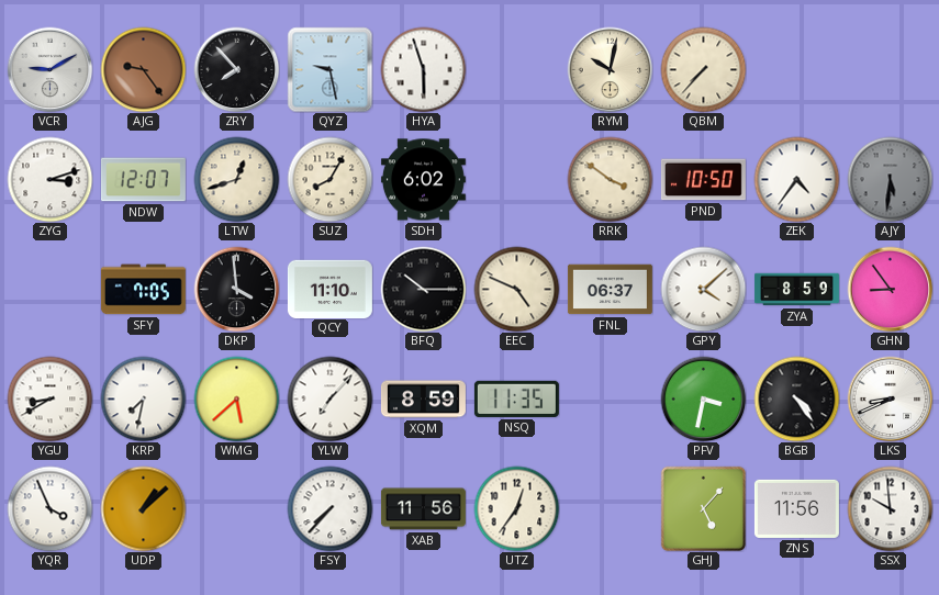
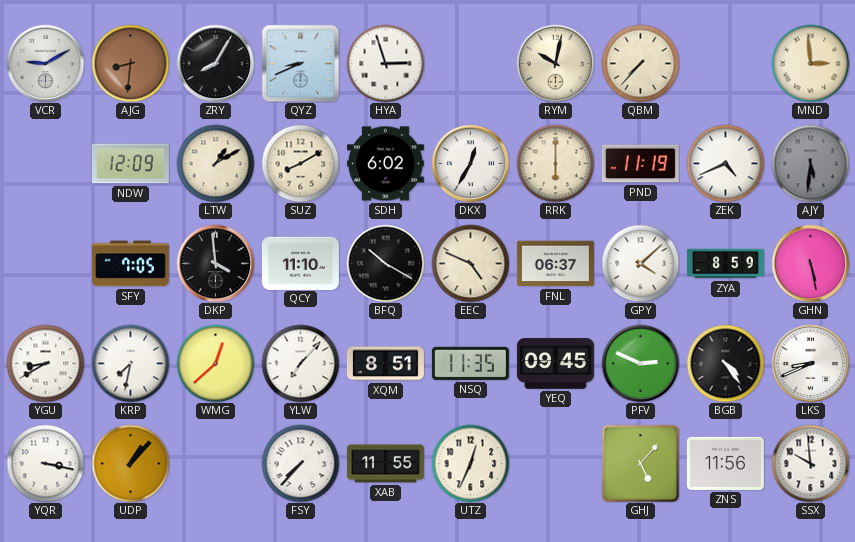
AJG: 9:24 -> 8:31 (130, 63)
ZRY: 7:53 -> 8:05 (215, 63)
QYZ: 9:28 -> 8:41 (300, 63)
HYA: 5:57 -> 2:57 (385, 63)
MND: none -> 2:59 (810, 63)
ZYG: 3:12 -> none (49, 179)
NDW: 12:07 -> 12:09 (130, 164)
LTW: 12:42 -> 1:10 (215, 163)
SUZ: 8:05 -> 8:10 (300, 163)
DKX: none -> 12:35 (470, 163)
RRK: 3:51 -> 6:00 (555, 163)
PND: 10:50 -> 11:19 (640, 164)
ZEK: 4:36 -> 4:41 (725, 163)
BFQ: 10:15 -> 10:20 (385, 263)
GHN: 8:54 -> 5:28 (810, 263)
WMG: 5:38 -> 12:38 (215, 363)
XQM: 8:59 -> 8:51 (385, 364)
YEQ: none -> 09:45 (555, 364)
PFV: 3:32 -> 2:49 (640, 363)
YQR: 3:56 -> 3:17 (45, 463)
UDP: 1:08 -> 1:07 (130, 463)
XAB: 11:56 -> 11:55 (385, 464)
UTZ: 12:36 -> 12:34 (470, 463)
